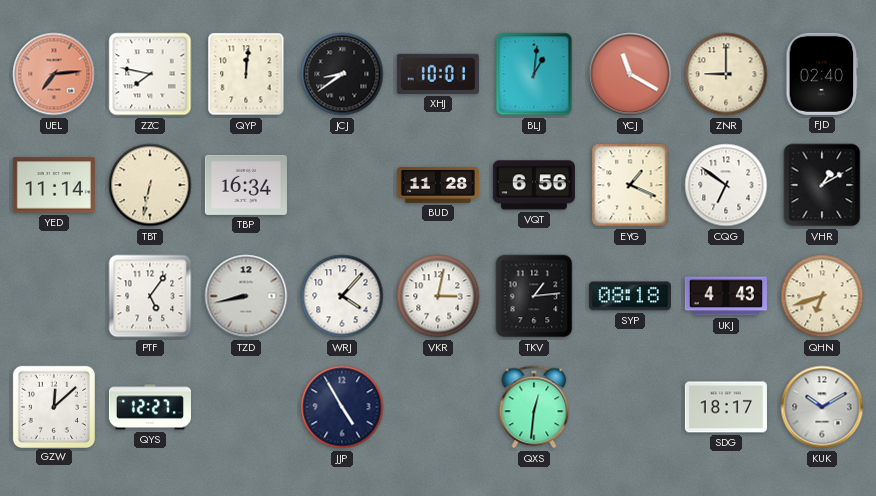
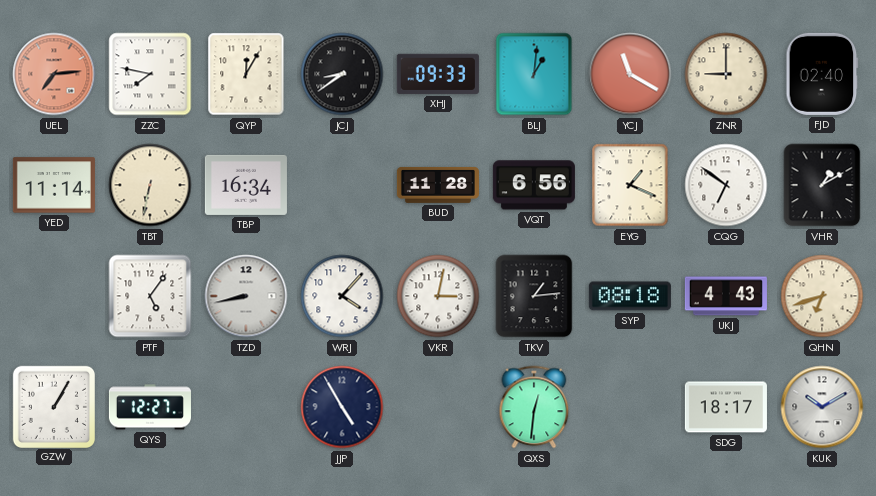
QYP: 12:01 -> 12:05 (246, 74)
XHJ: 10:01 -> 09:33 (438, 74)
GZW: 12:08 -> 1:05 (53, 406)
